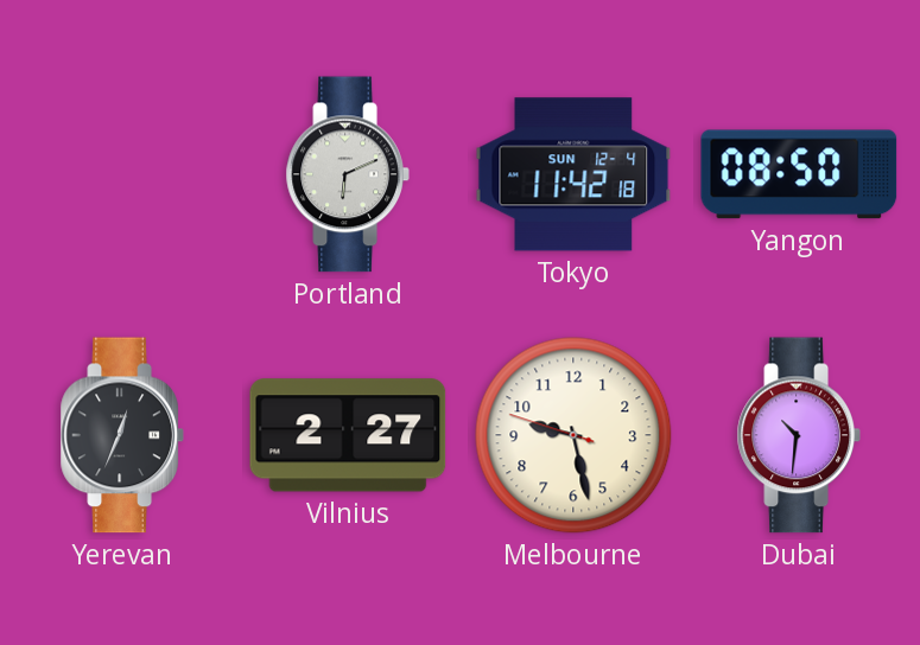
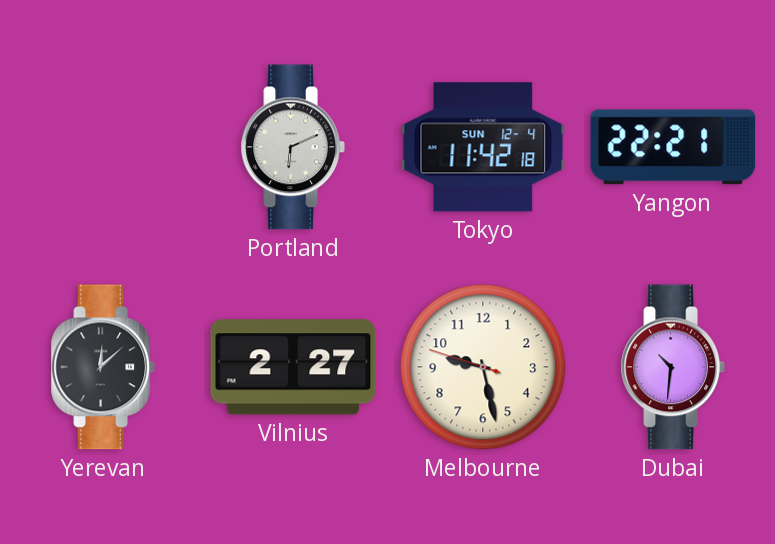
Yangon: 08:50 -> 22:21 (673, 147)
Yerevan: 12:34 -> 12:08 (103, 367)
